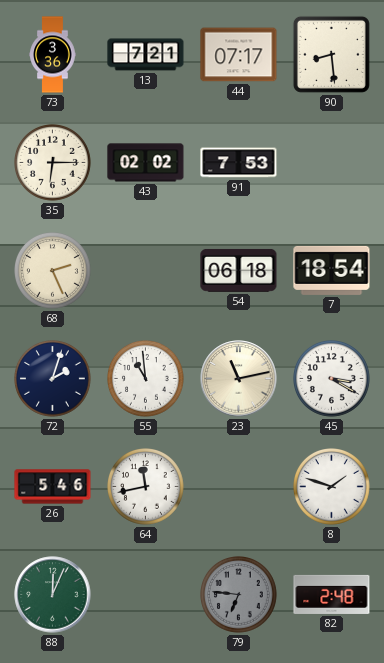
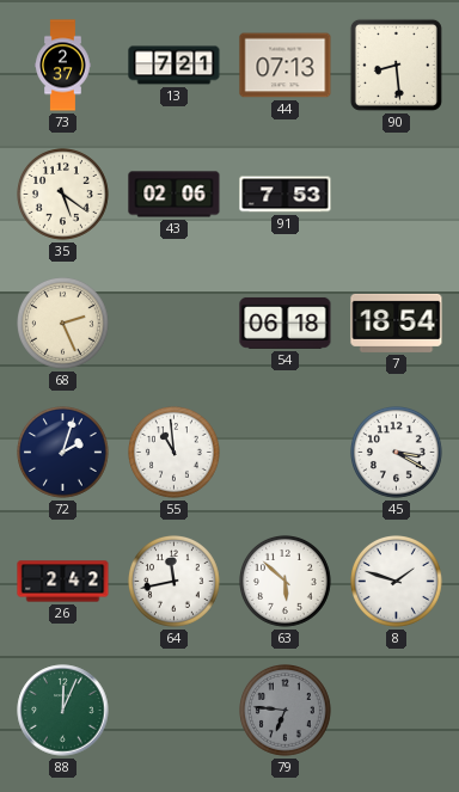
73: 3:36 -> 2:37 (63, 66)
44: 07:17 -> 07:13 (286, 66)
35: 6:15 -> 5:21 (63, 195)
43: 02:02 -> 02:06 (175, 195)
23: 11:13 -> none (239, 379)
26: 5:46 -> 2:42 (63, 582)
63: none -> 5:52 (286, 582)
82: 2:48 -> none (332, 594)
